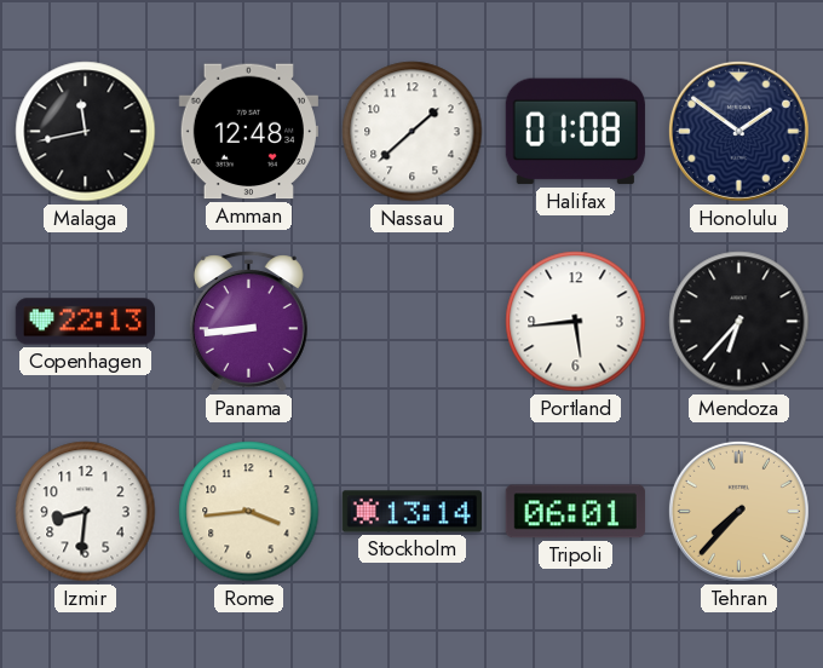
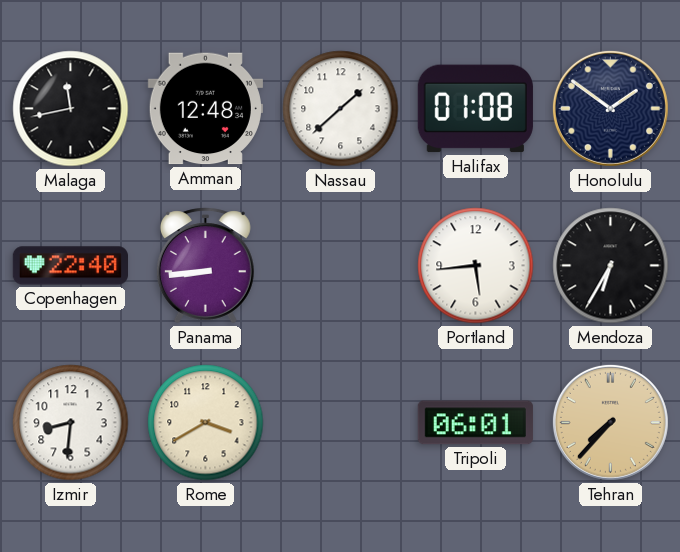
Copenhagen: 22:13 -> 22:40 (70, 266)
Mendoza: 6:37 -> 6:35 (611, 266)
Rome: 3:44 -> 3:40 (206, 423)
Stockholm: 13:14 -> none (411, 512)
